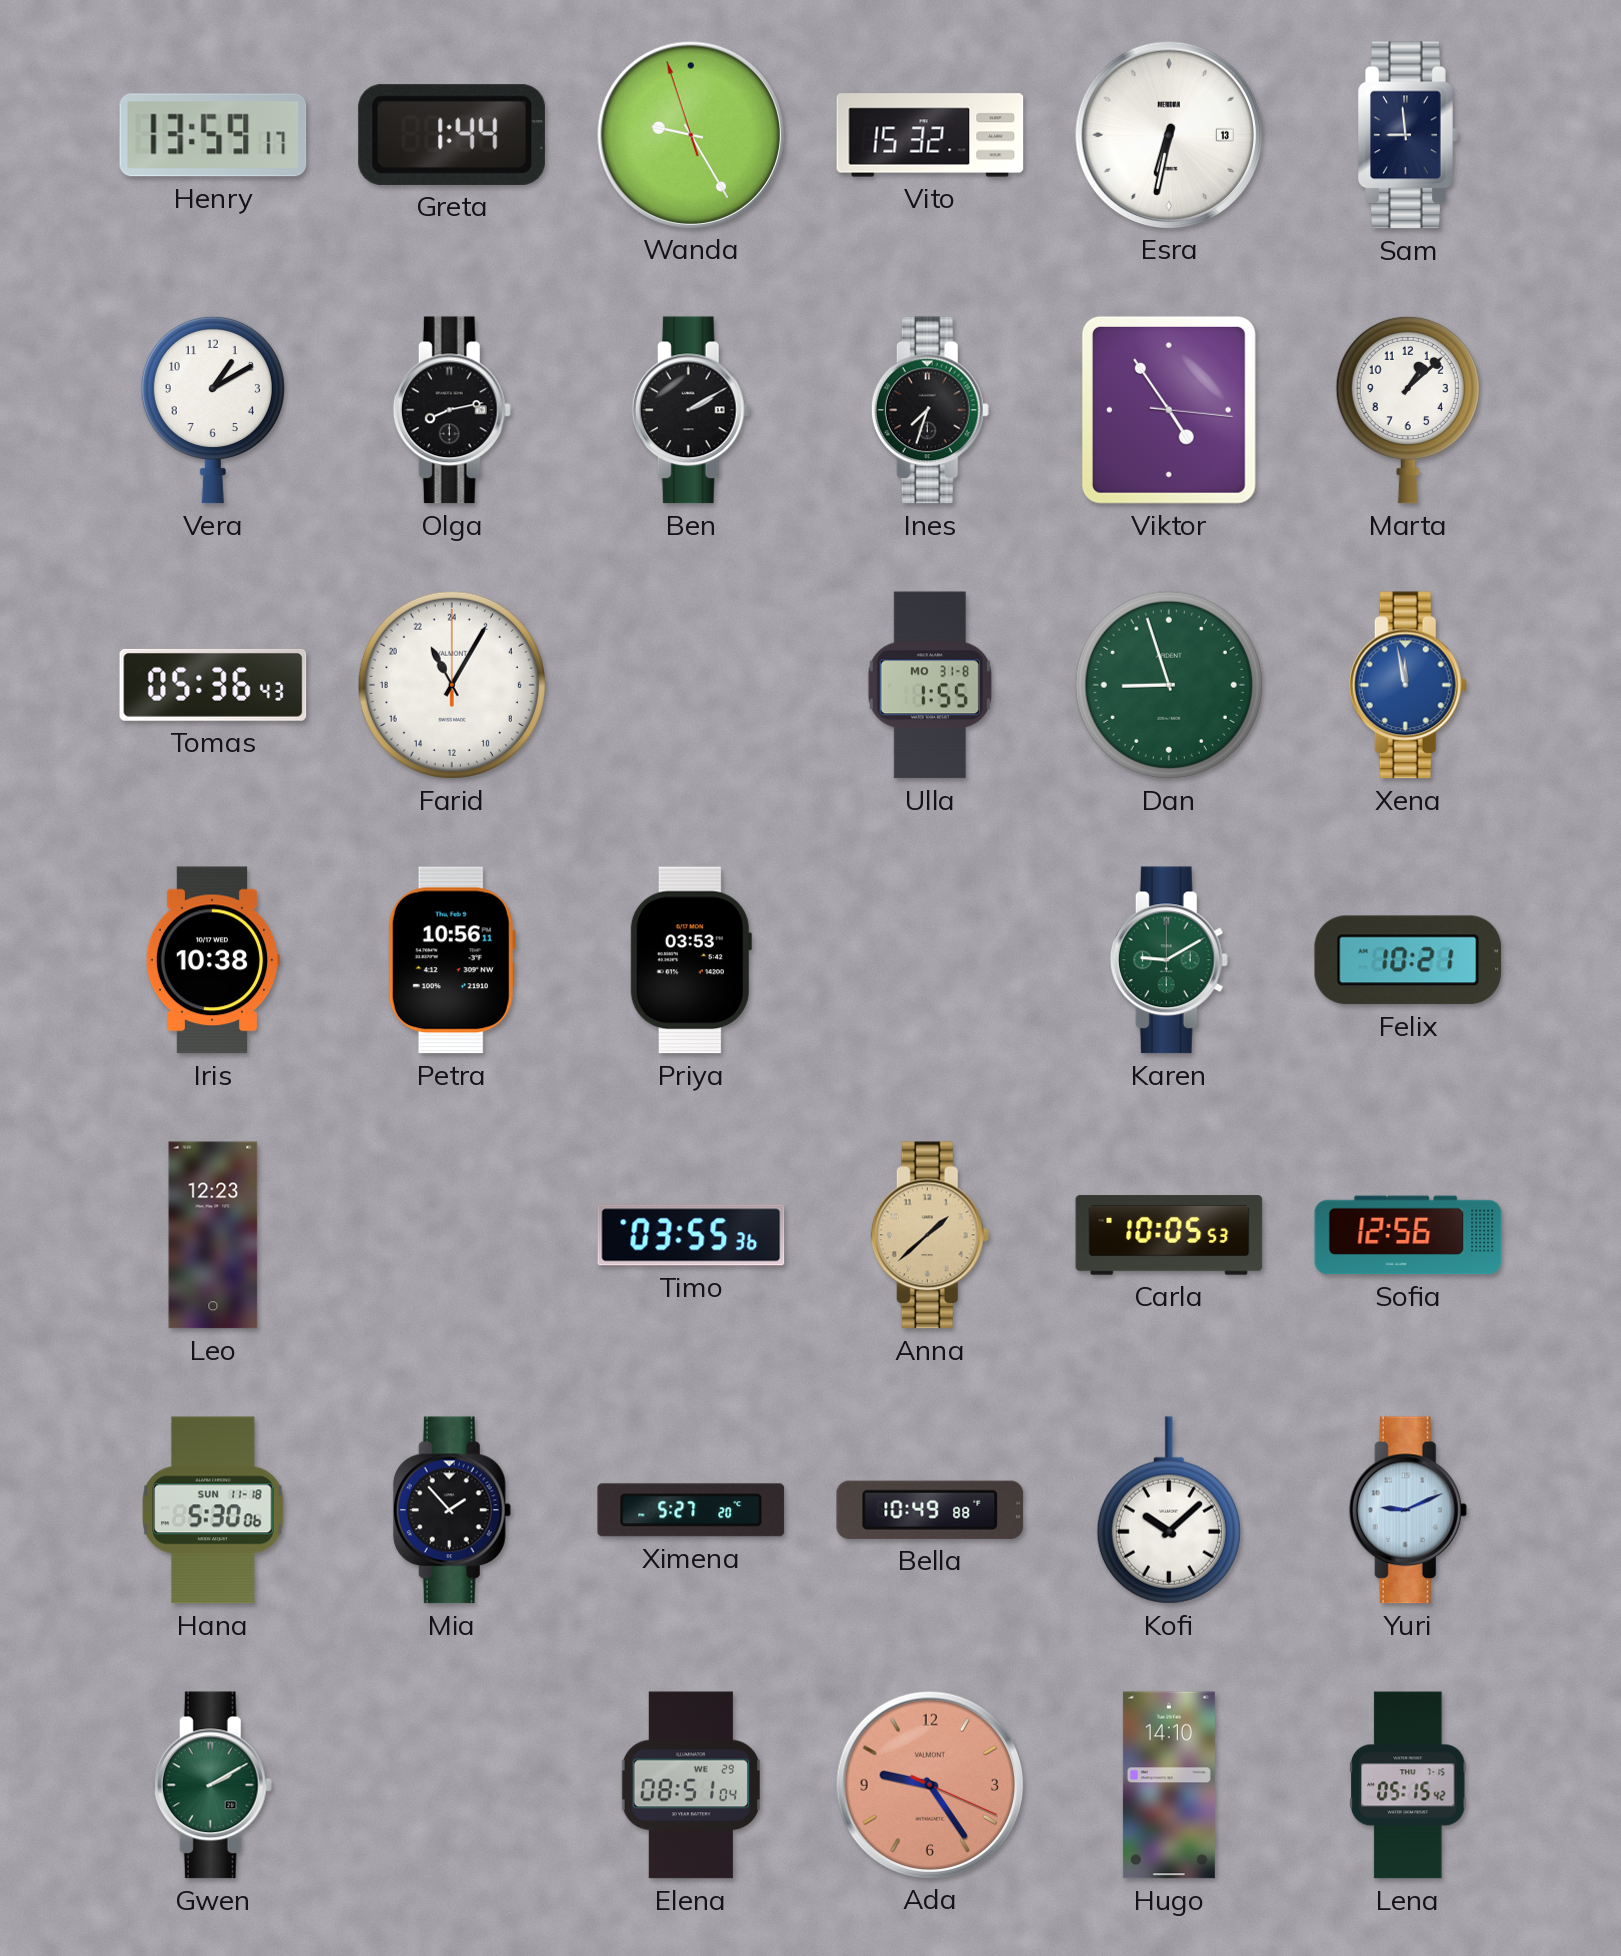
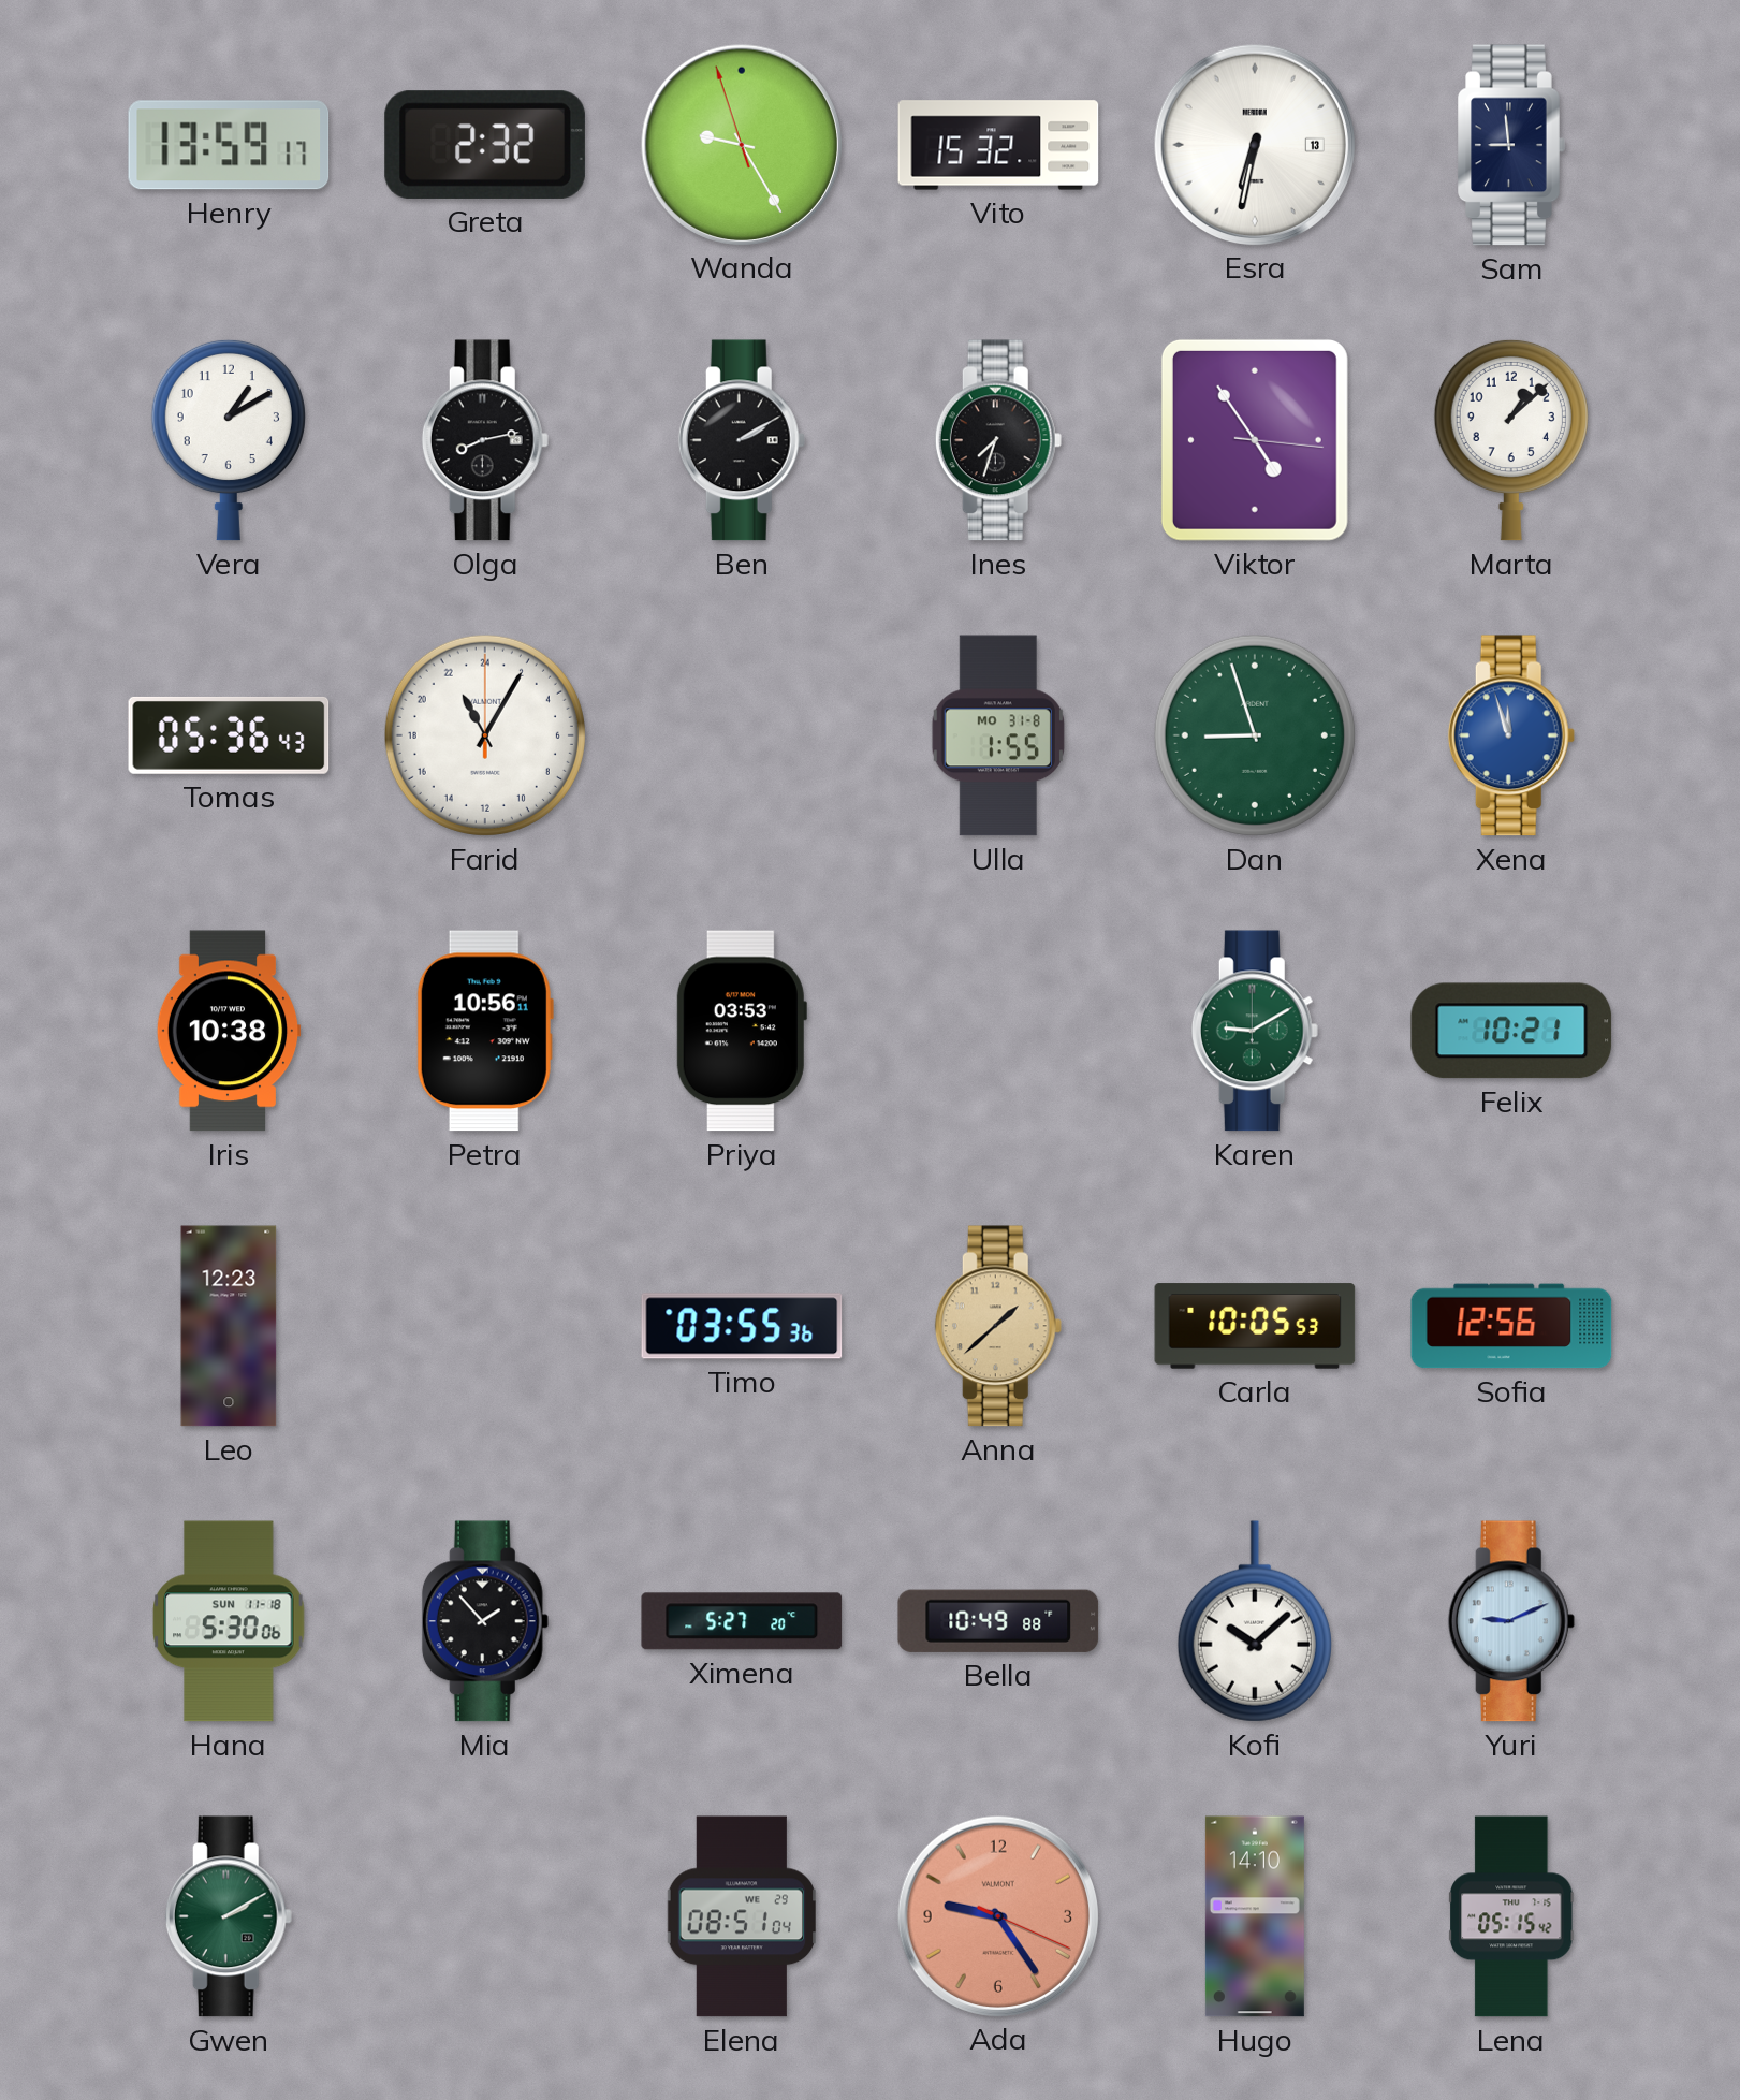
Greta: 1:44 -> 2:32 (485, 145)
Xena: 11:58 -> 11:57 (1511, 735)
